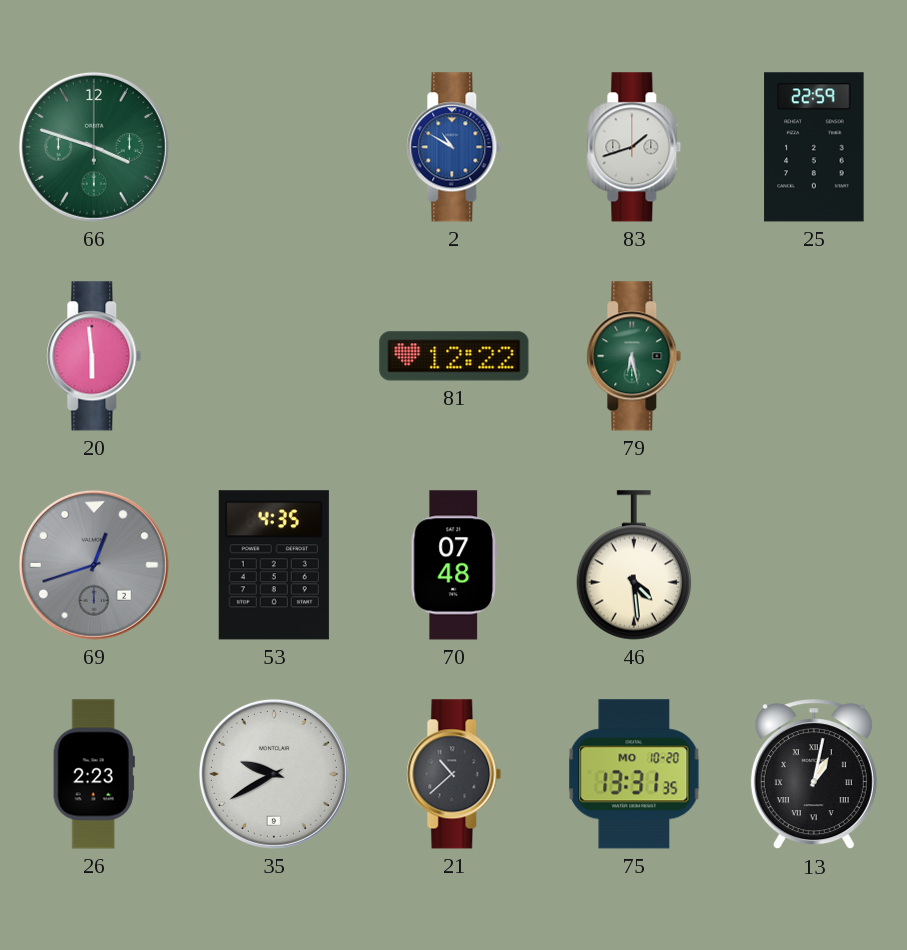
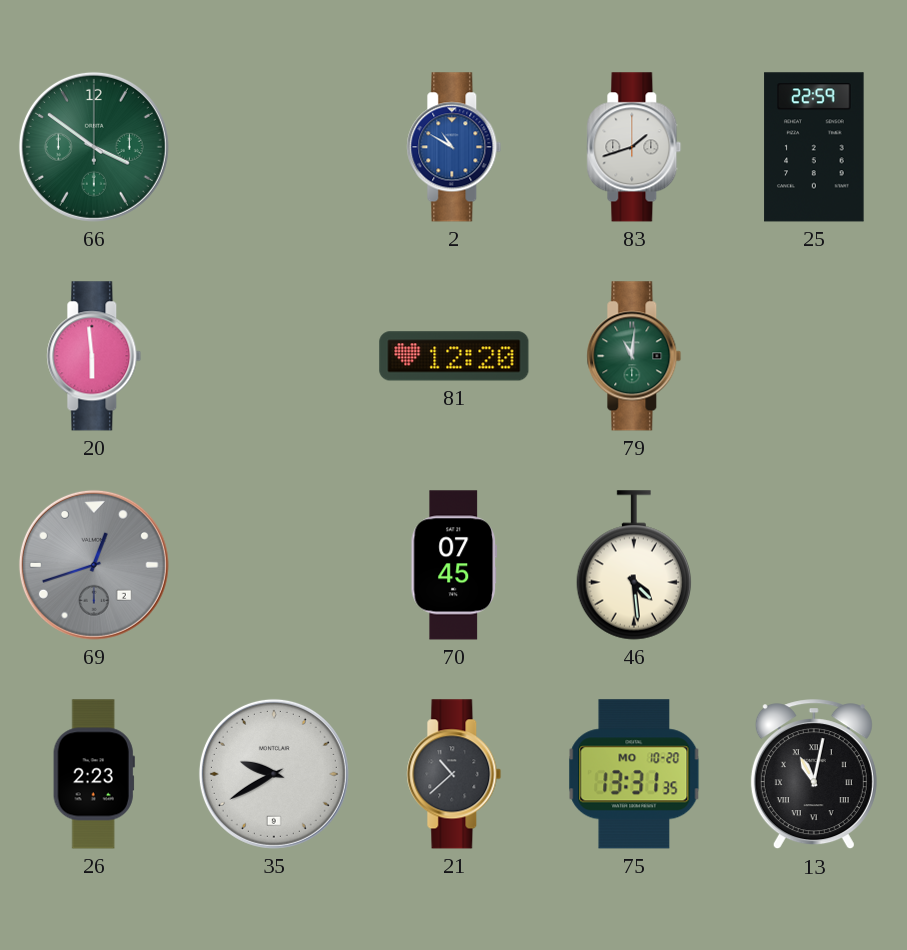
66: 3:48 -> 3:51 (94, 147)
81: 12:22 -> 12:20 (454, 356)
79: 6:28 -> 11:01 (634, 356)
53: 4:35 -> none (274, 565)
70: 07:48 -> 07:45 (454, 565)
13: 1:02 -> 11:02 (814, 775)
